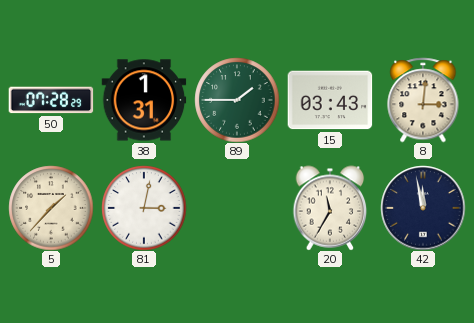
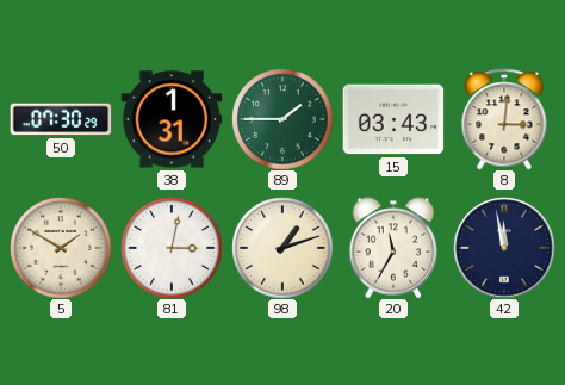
50: 07:28 -> 07:30 (61, 119)
5: 1:37 -> 1:50 (61, 248)
98: none -> 1:12 (282, 248)
